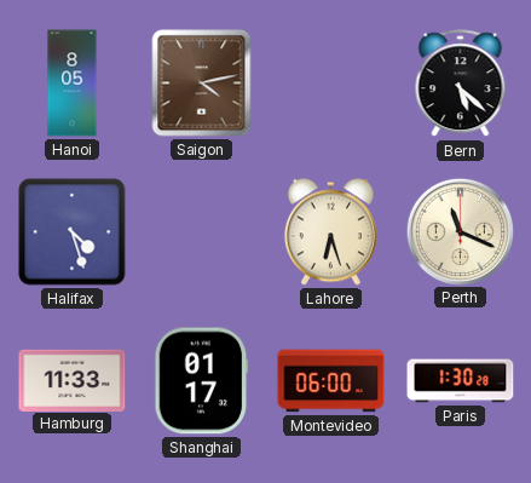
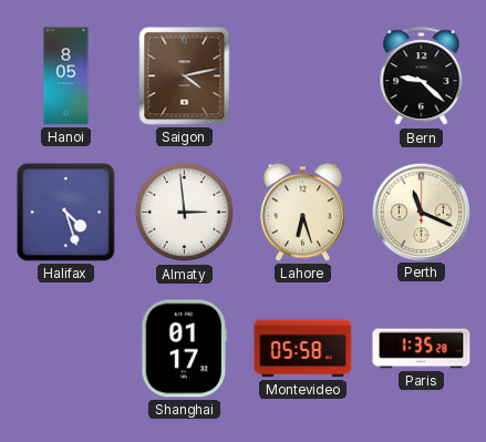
Bern: 5:22 -> 9:22 (422, 76)
Almaty: none -> 2:59 (185, 213)
Hamburg: 11:33 -> none (73, 380)
Montevideo: 06:00 -> 05:58 (303, 349)
Paris: 1:30 -> 1:35 (422, 349)
